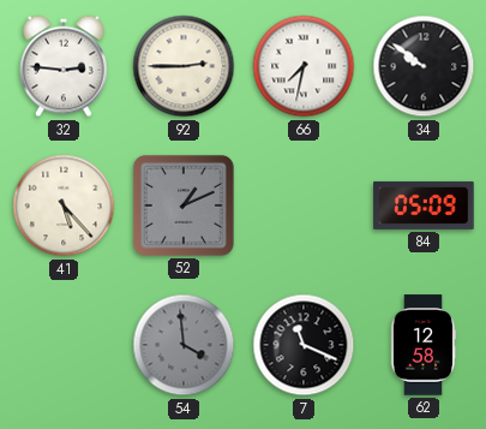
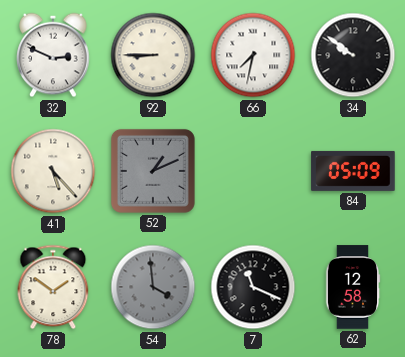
32: 2:46 -> 2:49 (53, 55)
92: 2:45 -> 8:45 (153, 55)
78: none -> 1:51 (53, 287)
